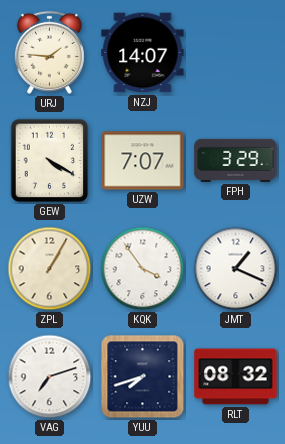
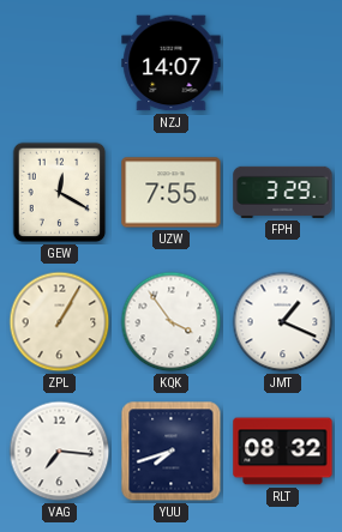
URJ: 1:46 -> none (49, 52)
GEW: 4:20 -> 12:20 (60, 193)
UZW: 7:07 -> 7:55 (172, 193)
VAG: 7:12 -> 7:16 (60, 452)
